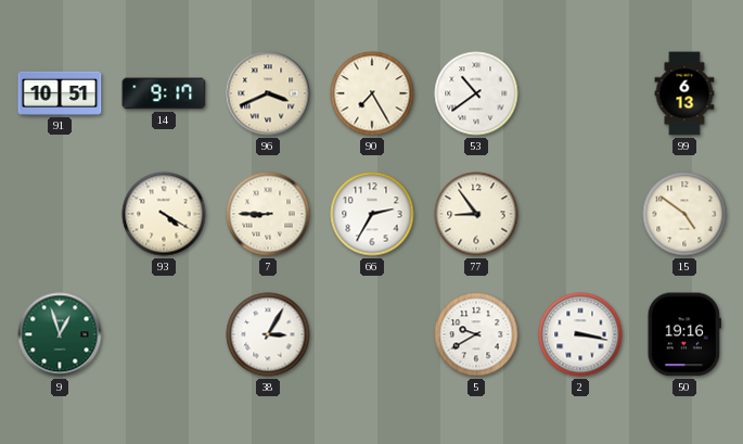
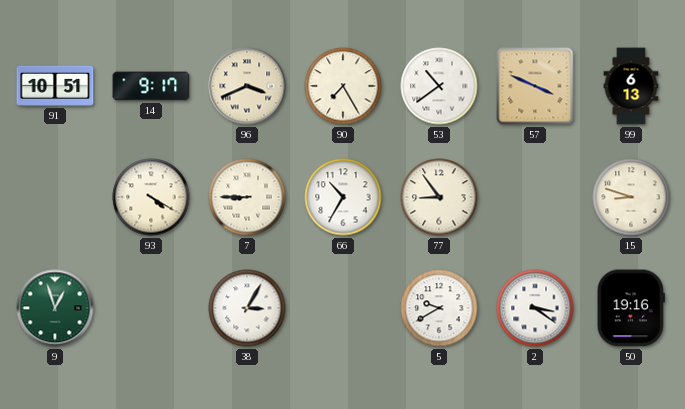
57: none -> 3:49 (535, 86)
66: 2:35 -> 10:35 (343, 197)
15: 4:51 -> 8:48 (631, 197)
2: 3:17 -> 3:21 (535, 308)
